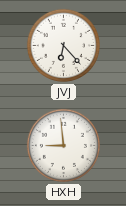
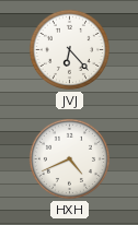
HXH: 8:59 -> 4:41 (69, 158)
